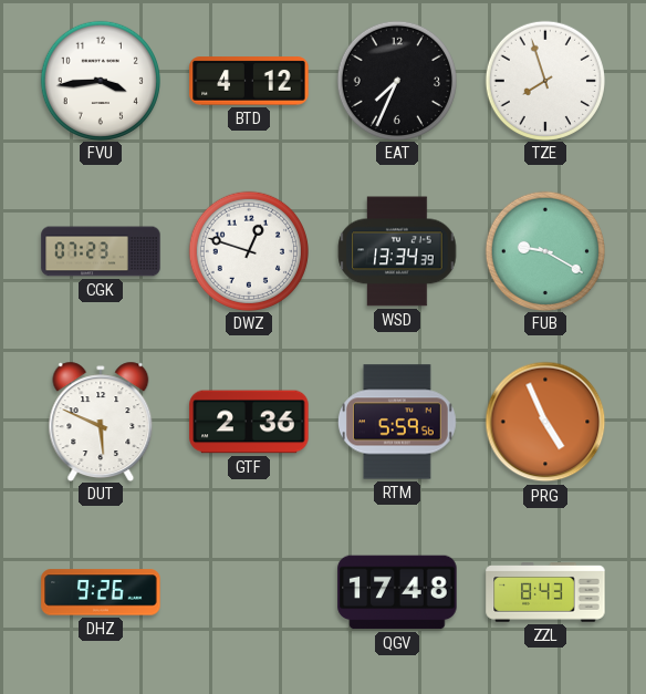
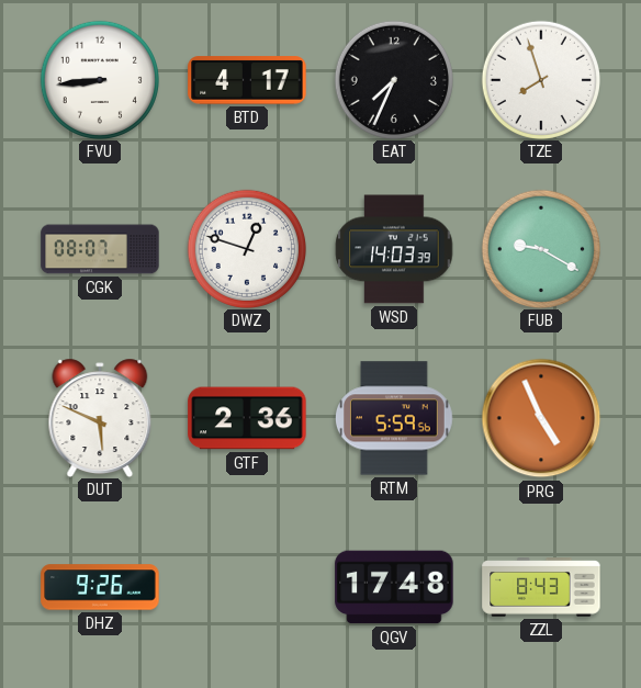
FVU: 3:44 -> 8:44 (99, 79)
BTD: 4:12 -> 4:17 (247, 80)
CGK: 07:23 -> 08:07 (100, 249)
WSD: 13:34 -> 14:03 (394, 249)
